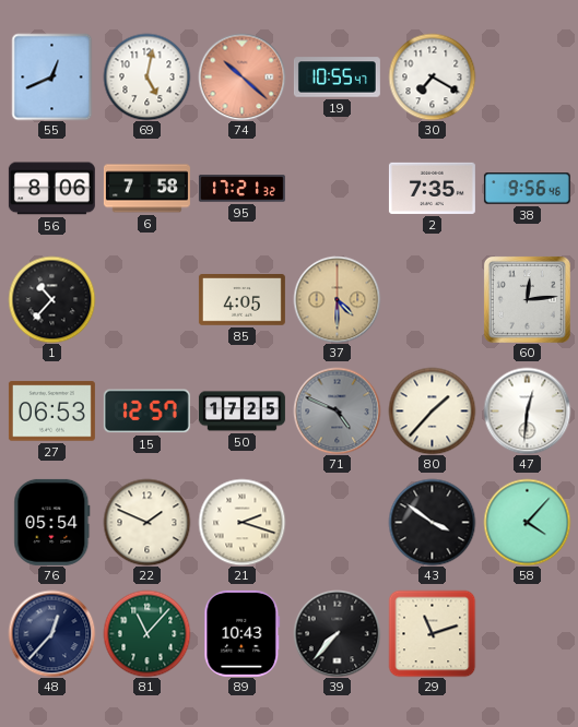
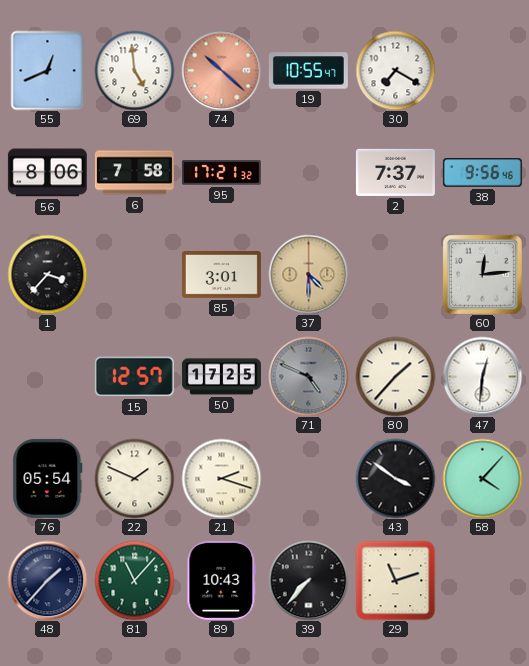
69: 5:02 -> 4:59 (134, 70)
2: 7:35 -> 7:37 (395, 172)
1: 10:37 -> 3:37 (47, 274)
85: 4:05 -> 3:01 (221, 275)
27: 06:53 -> none (51, 412)
48: 12:37 -> 1:37 (47, 580)
